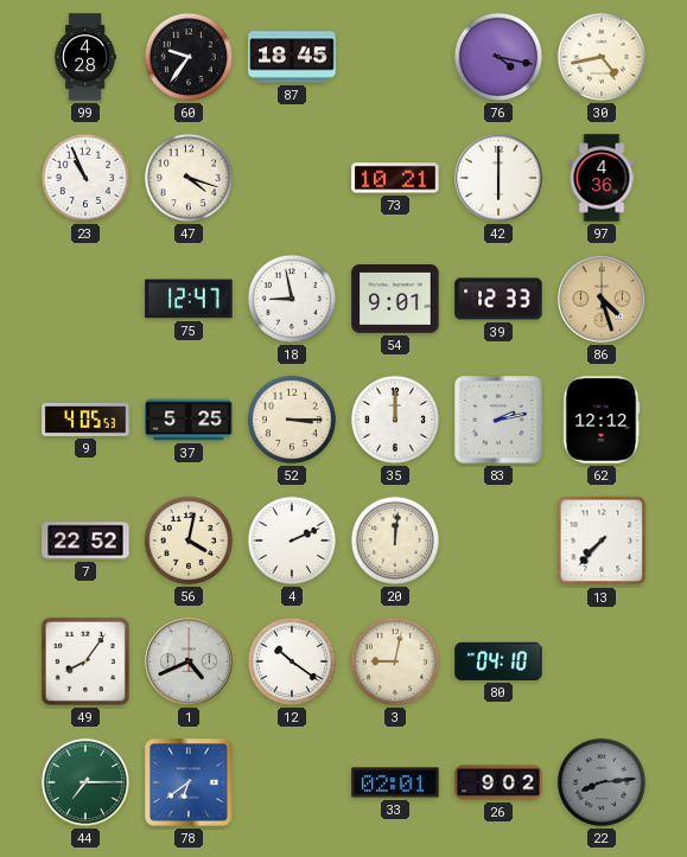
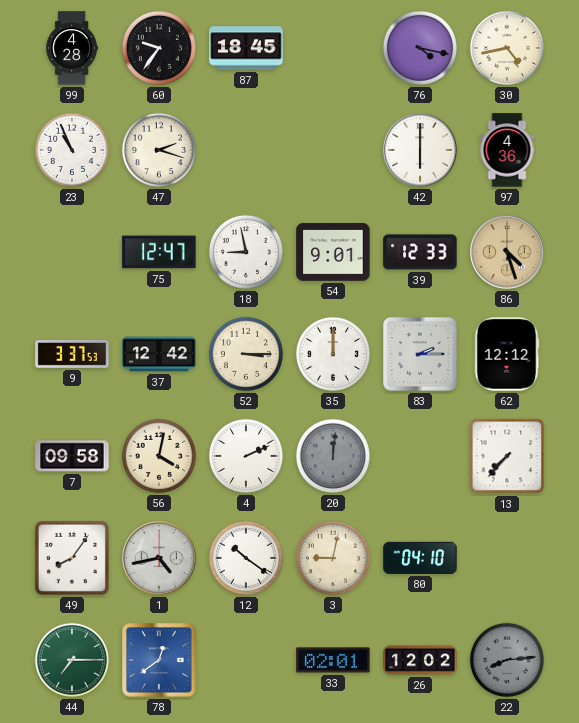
47: 4:18 -> 2:18 (159, 150)
73: 10:21 -> none (395, 178)
9: 4:05 -> 3:37 (72, 354)
37: 5:25 -> 12:42 (159, 354)
83: 2:13 -> 2:15 (420, 354)
7: 22:52 -> 09:58 (72, 456)
20 dial: cream -> grey (333, 456)
1: 4:41 -> 4:43 (159, 558)
78: 6:39 -> 12:39 (159, 660)
26: 9:02 -> 12:02 (420, 660)
